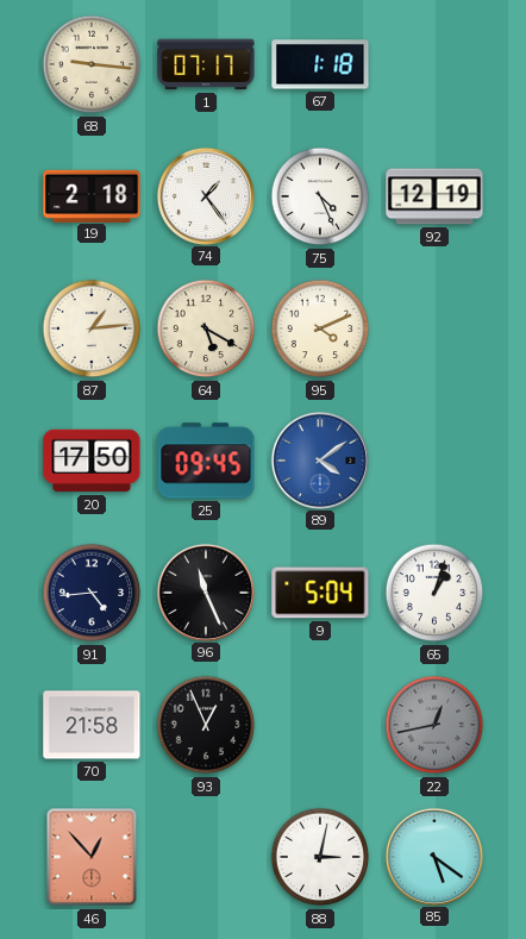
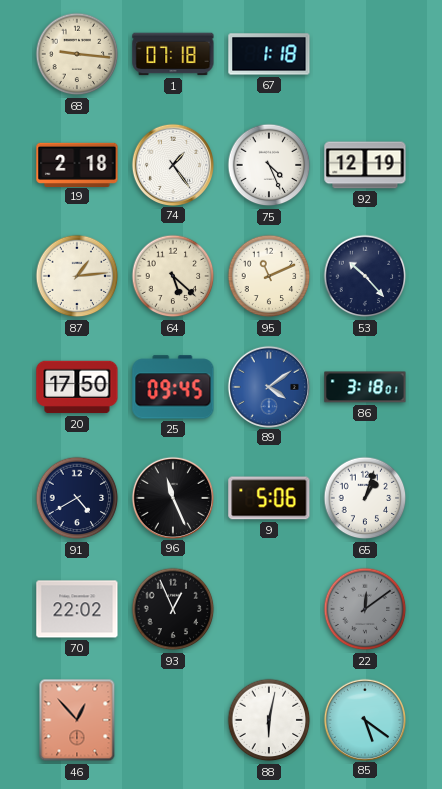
1: 07:17 -> 07:18 (173, 54)
64: 5:20 -> 5:22 (173, 276)
95: 4:11 -> 11:11 (269, 276)
53: none -> 10:23 (365, 276)
86: none -> 3:18 (365, 387)
91: 4:44 -> 4:40 (77, 498)
9: 5:04 -> 5:06 (269, 498)
70: 21:58 -> 22:02 (77, 609)
22: 12:43 -> 12:09 (365, 609)
88: 3:02 -> 6:02 (269, 720)
